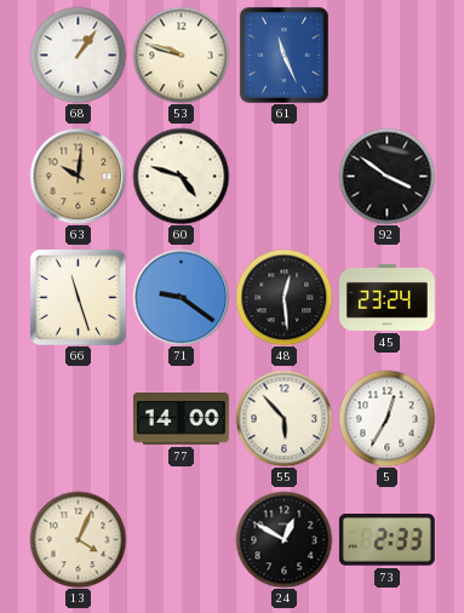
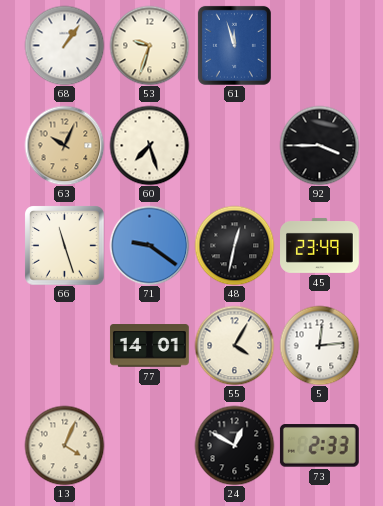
53: 9:48 -> 9:33 (149, 45)
61: 11:26 -> 11:57 (234, 45)
63: 10:01 -> 10:04 (64, 145)
60: 4:48 -> 7:27 (149, 145)
92: 3:51 -> 3:45 (319, 145)
48: 12:29 -> 12:32 (234, 245)
45: 23:24 -> 23:49 (320, 245)
77: 14:00 -> 14:01 (149, 346)
55: 5:53 -> 4:05 (234, 345)
5: 12:35 -> 12:14 (319, 345)
